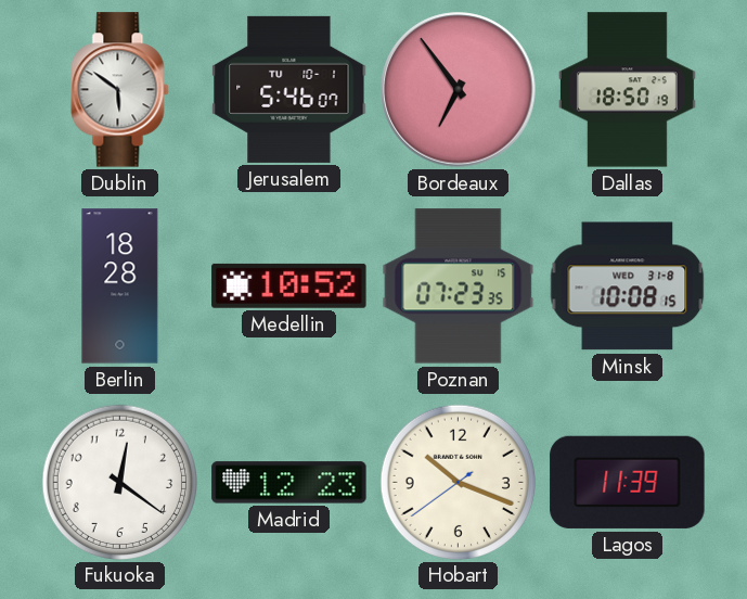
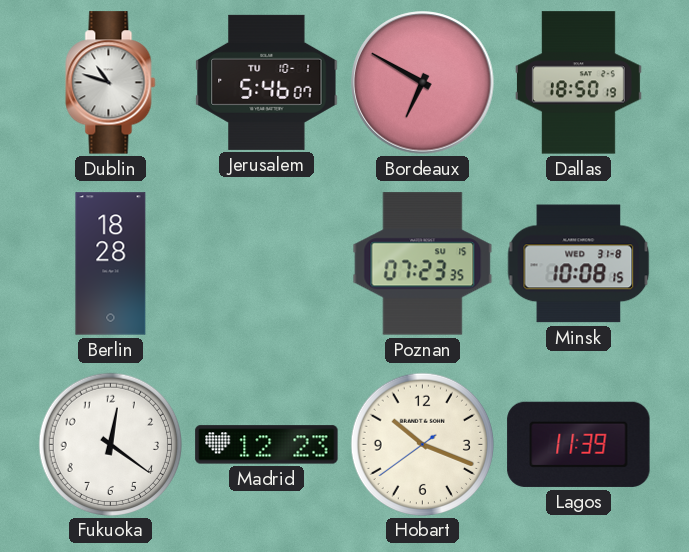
Dublin: 5:51 -> 10:48 (111, 83)
Bordeaux: 6:54 -> 6:50 (423, 83)
Medellin: 10:52 -> none (289, 285)
